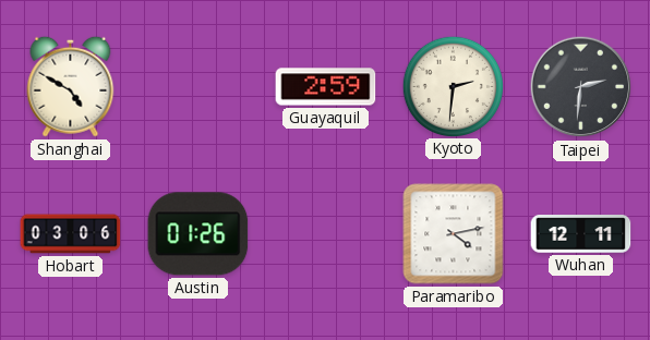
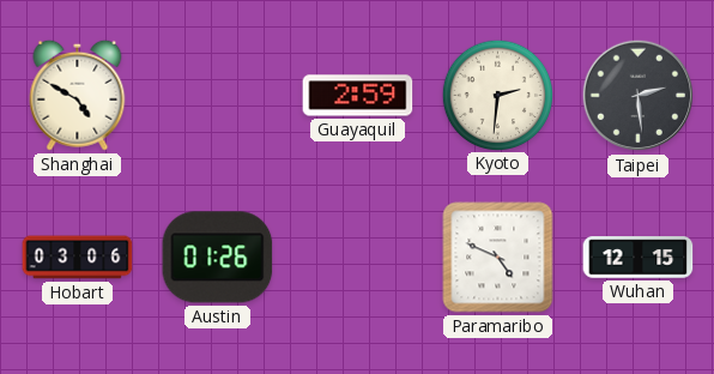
Taipei: 2:31 -> 2:29 (639, 96)
Paramaribo: 4:13 -> 4:49 (498, 258)
Wuhan: 12:11 -> 12:15 (639, 258)
